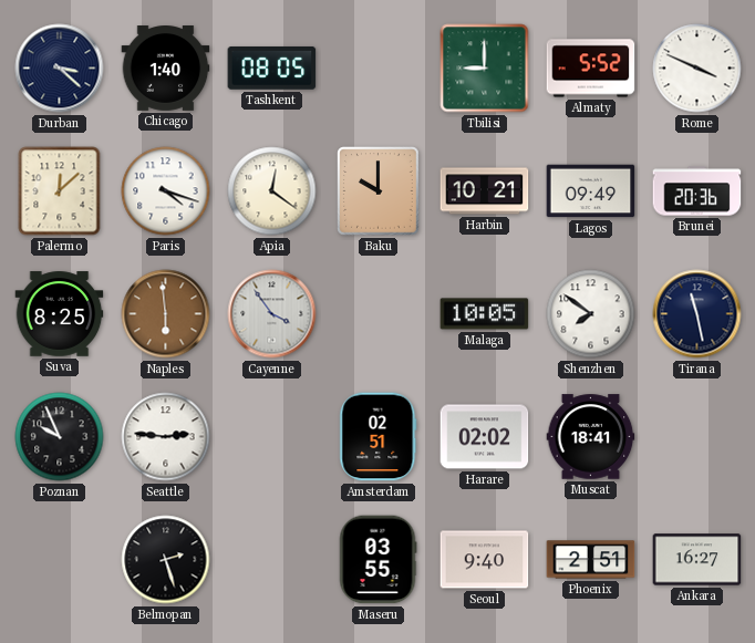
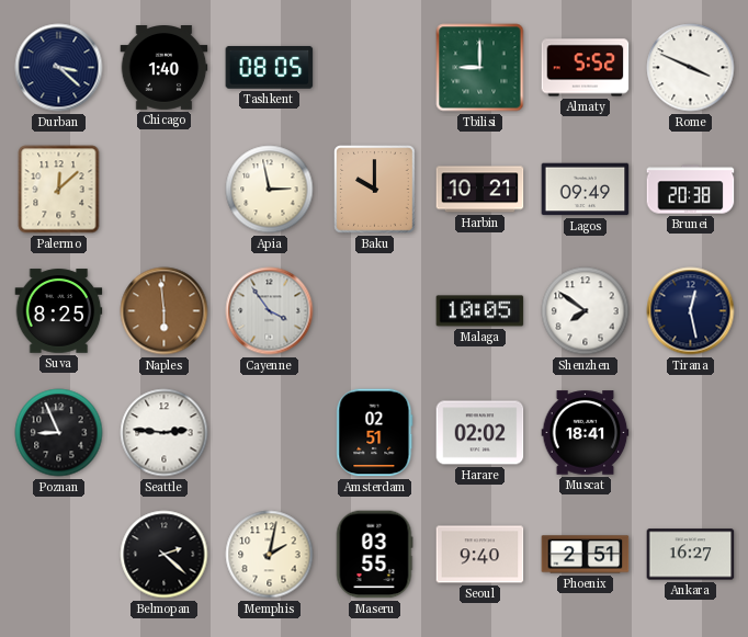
Paris: 4:18 -> none (166, 191)
Apia: 12:21 -> 2:58 (270, 190)
Brunei: 20:36 -> 20:38 (691, 190)
Tirana: 11:28 -> 12:28 (691, 311)
Poznan: 9:56 -> 8:56 (59, 433)
Belmopan: 2:27 -> 2:22 (165, 555)
Memphis: none -> 2:02 (270, 555)
